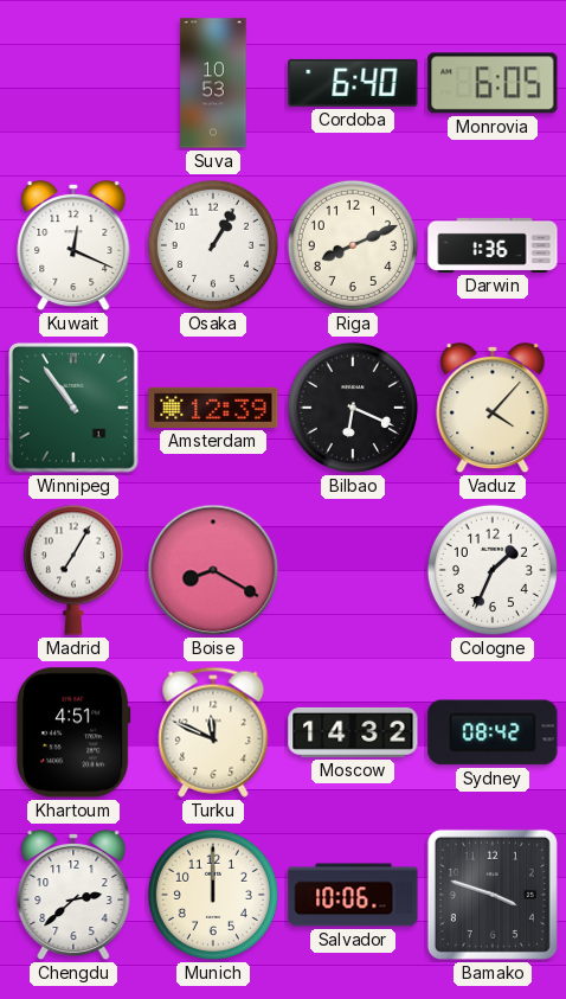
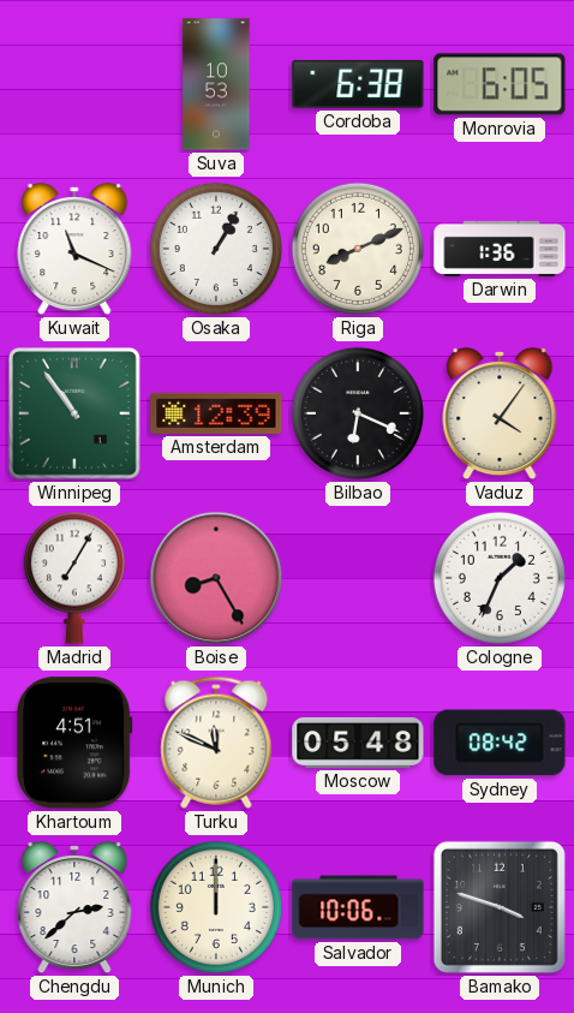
Cordoba: 6:40 -> 6:38 (358, 84)
Kuwait: 12:19 -> 11:19 (74, 249)
Vaduz: 4:07 -> 4:06 (500, 413)
Boise: 8:20 -> 8:25 (216, 578)
Moscow: 14:32 -> 05:48 (358, 743)
